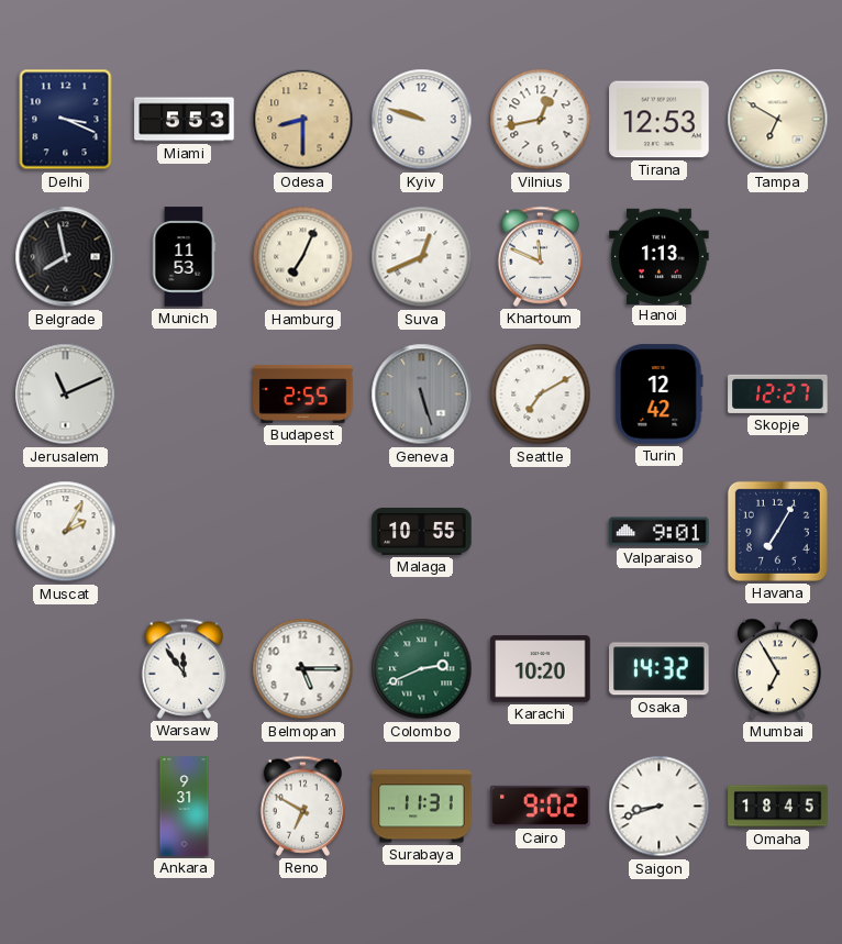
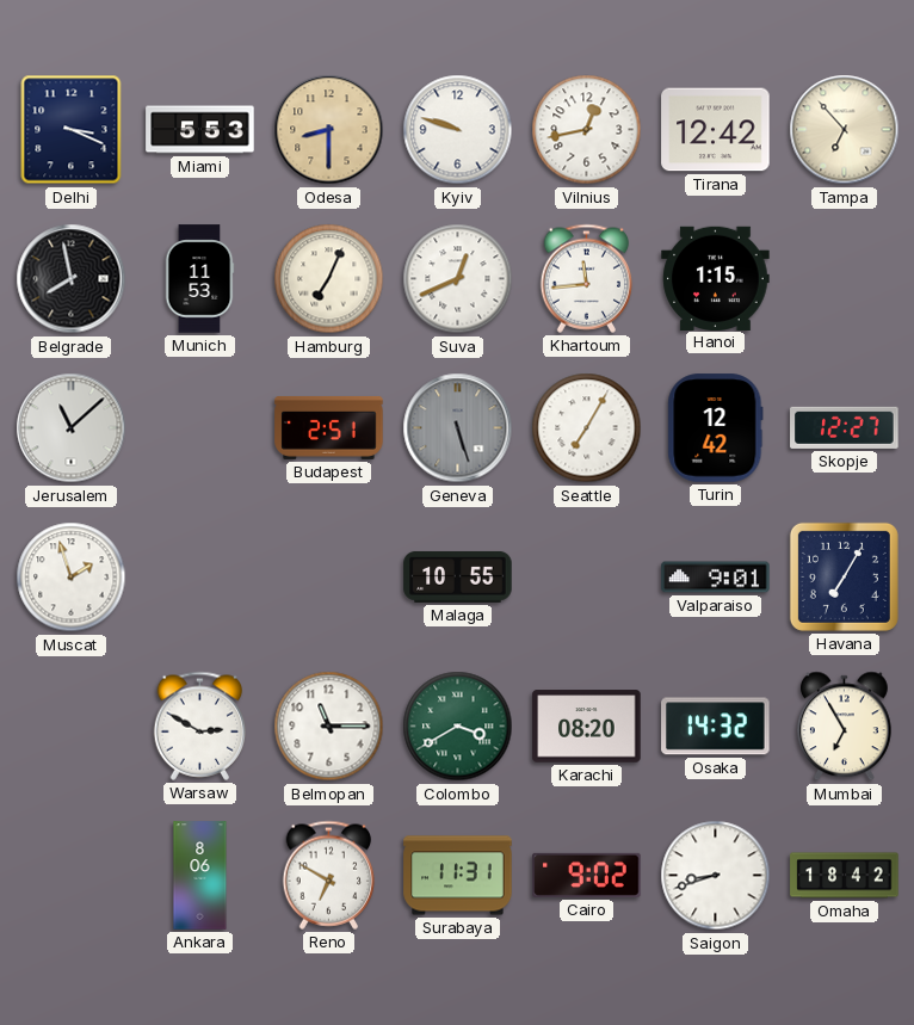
Tirana: 12:53 -> 12:42 (716, 130)
Tampa: 6:50 -> 6:53 (845, 130)
Khartoum: 11:49 -> 11:44 (587, 278)
Hanoi: 1:13 -> 1:15 (716, 278)
Jerusalem: 11:11 -> 11:08 (72, 428)
Budapest: 2:55 -> 2:51 (329, 427)
Seattle: 7:10 -> 7:05 (587, 428)
Muscat: 2:05 -> 1:57 (72, 578)
Warsaw: 11:54 -> 2:50 (200, 725)
Belmopan: 5:15 -> 11:15 (329, 727)
Colombo: 2:41 -> 3:40 (458, 727)
Karachi: 10:20 -> 08:20 (587, 727)
Ankara: 9:31 -> 8:06 (200, 876)
Omaha: 18:45 -> 18:42 (845, 876)
